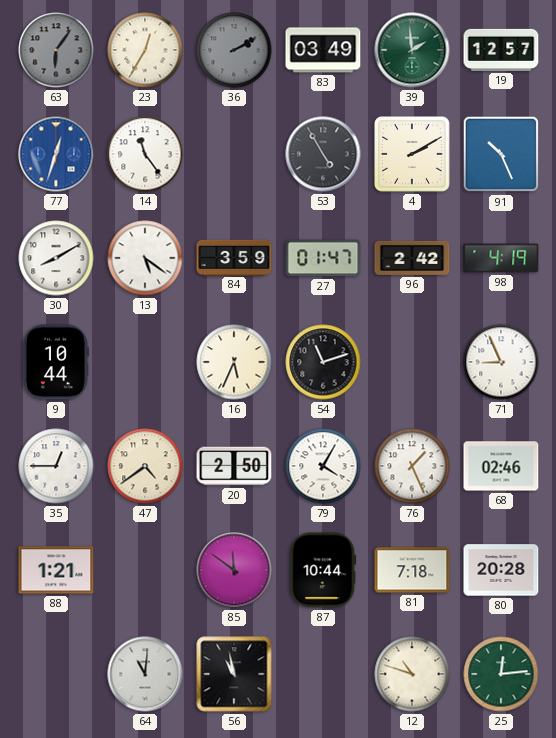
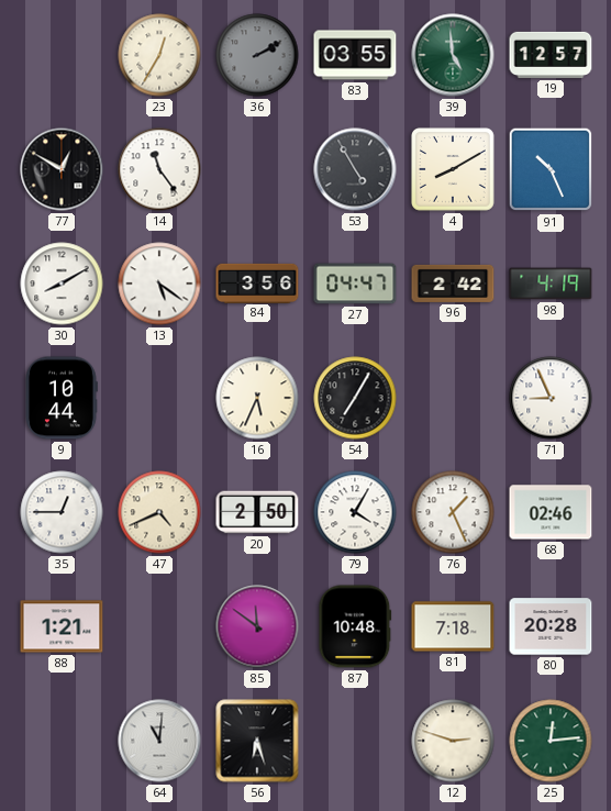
63: 6:06 -> none (56, 50)
83: 03:49 -> 03:55 (355, 55)
39: 1:59 -> 4:59 (453, 55)
77: 12:33 -> 12:50 (62, 169)
77 dial: blue -> black (62, 169)
4: 2:10 -> 8:10 (454, 170)
84: 3:59 -> 3:56 (257, 282)
27: 01:47 -> 04:47 (355, 284)
54: 11:12 -> 7:05 (355, 398)
47: 4:39 -> 4:41 (159, 512)
87: 10:44 -> 10:48 (355, 626)
56: 10:58 -> 6:27 (257, 741)
12: 10:48 -> 2:48 (453, 741)
